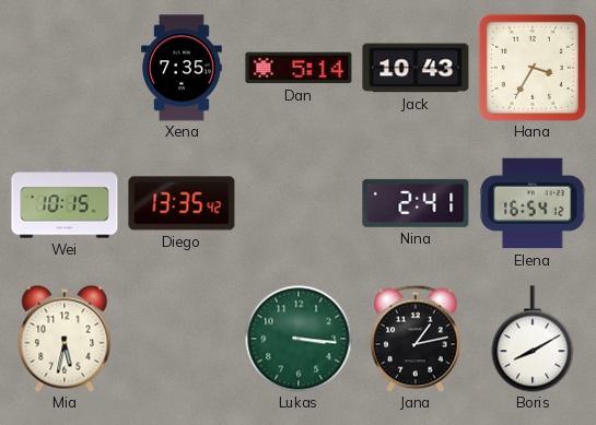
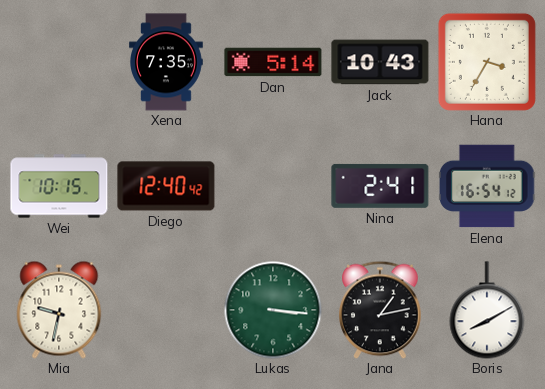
Diego: 13:35 -> 12:40 (166, 186)
Mia: 5:32 -> 9:32 (59, 310)
